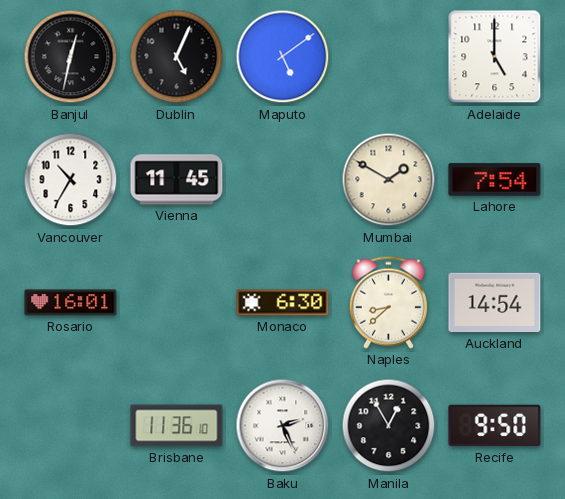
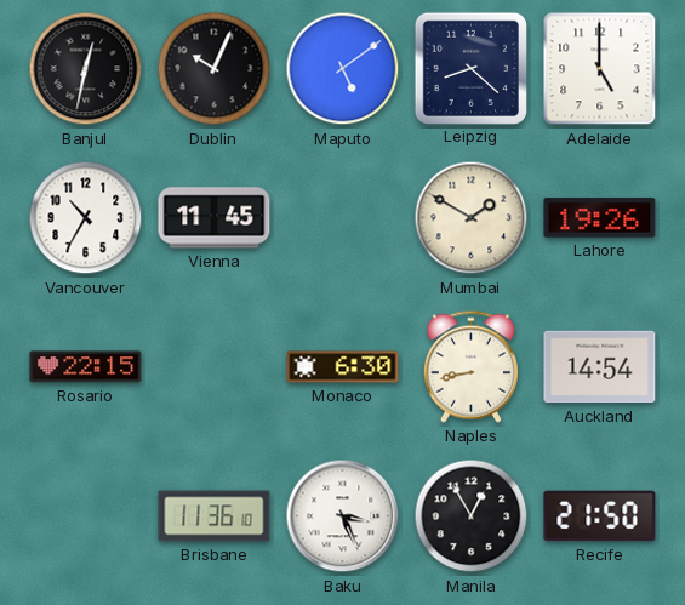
Dublin: 5:04 -> 10:04 (215, 69)
Leipzig: none -> 8:22 (470, 68)
Lahore: 7:54 -> 19:26 (600, 218)
Rosario: 16:01 -> 22:15 (86, 367)
Naples: 8:38 -> 8:43 (470, 366)
Baku: 2:26 -> 3:26 (343, 516)
Recife: 9:50 -> 21:50 (600, 516)
